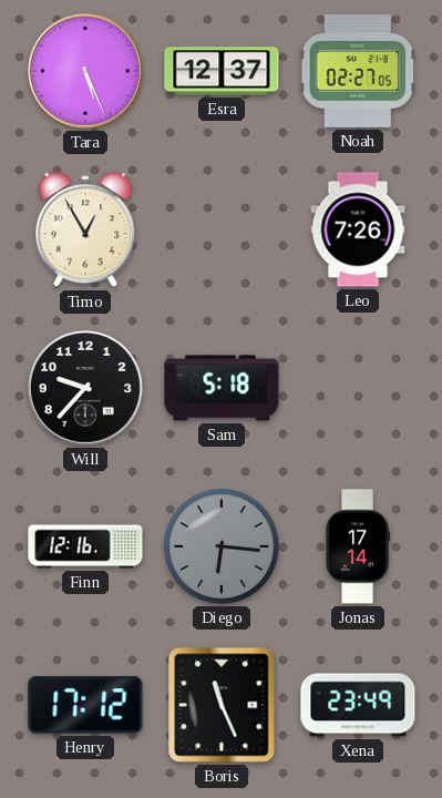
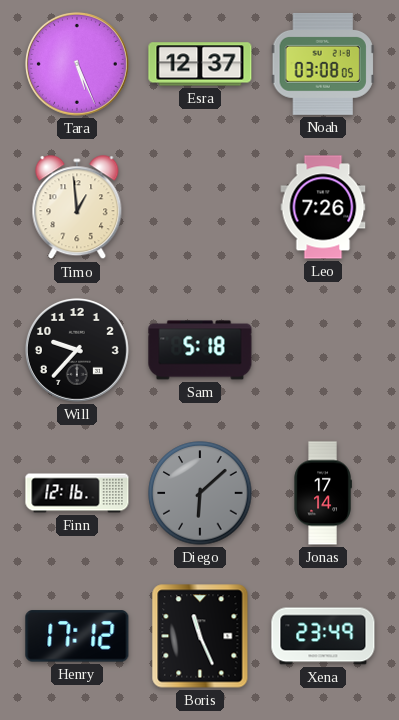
Noah: 02:27 -> 03:08 (323, 64)
Timo: 12:55 -> 12:59 (77, 208)
Diego: 6:16 -> 6:08 (200, 493)
